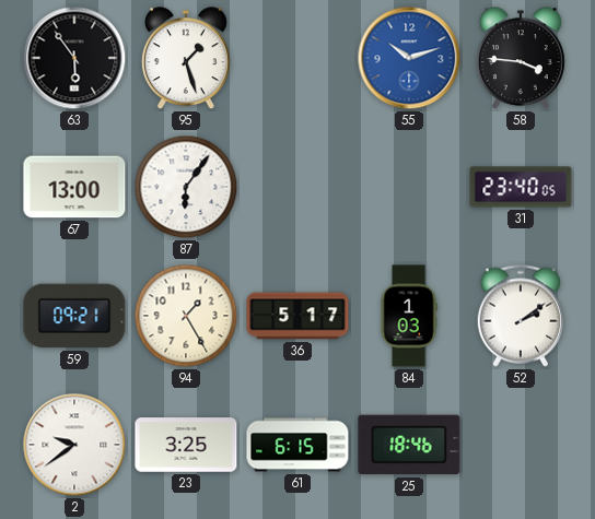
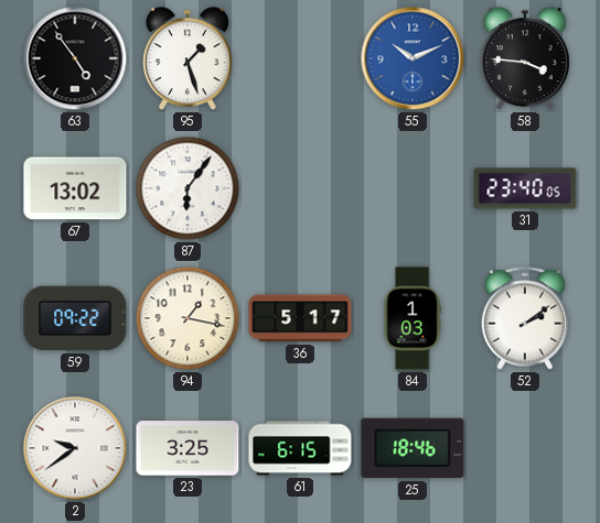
63: 5:54 -> 4:54 (75, 58)
55: 10:12 -> 10:11 (413, 58)
67: 13:00 -> 13:02 (75, 188)
59: 09:21 -> 09:22 (75, 318)
94: 1:25 -> 1:17 (187, 318)
